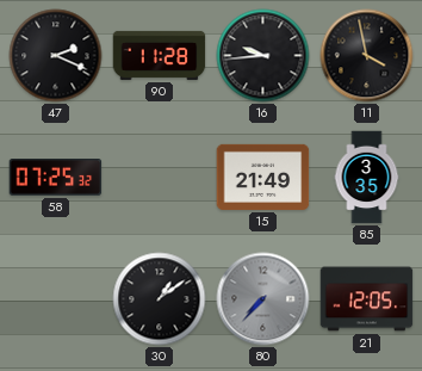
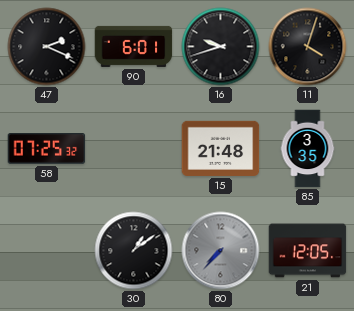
90: 11:28 -> 6:01 (134, 46)
16: 9:44 -> 9:42 (221, 47)
11: 3:58 -> 4:03 (308, 47)
15: 21:49 -> 21:48 (221, 148)
